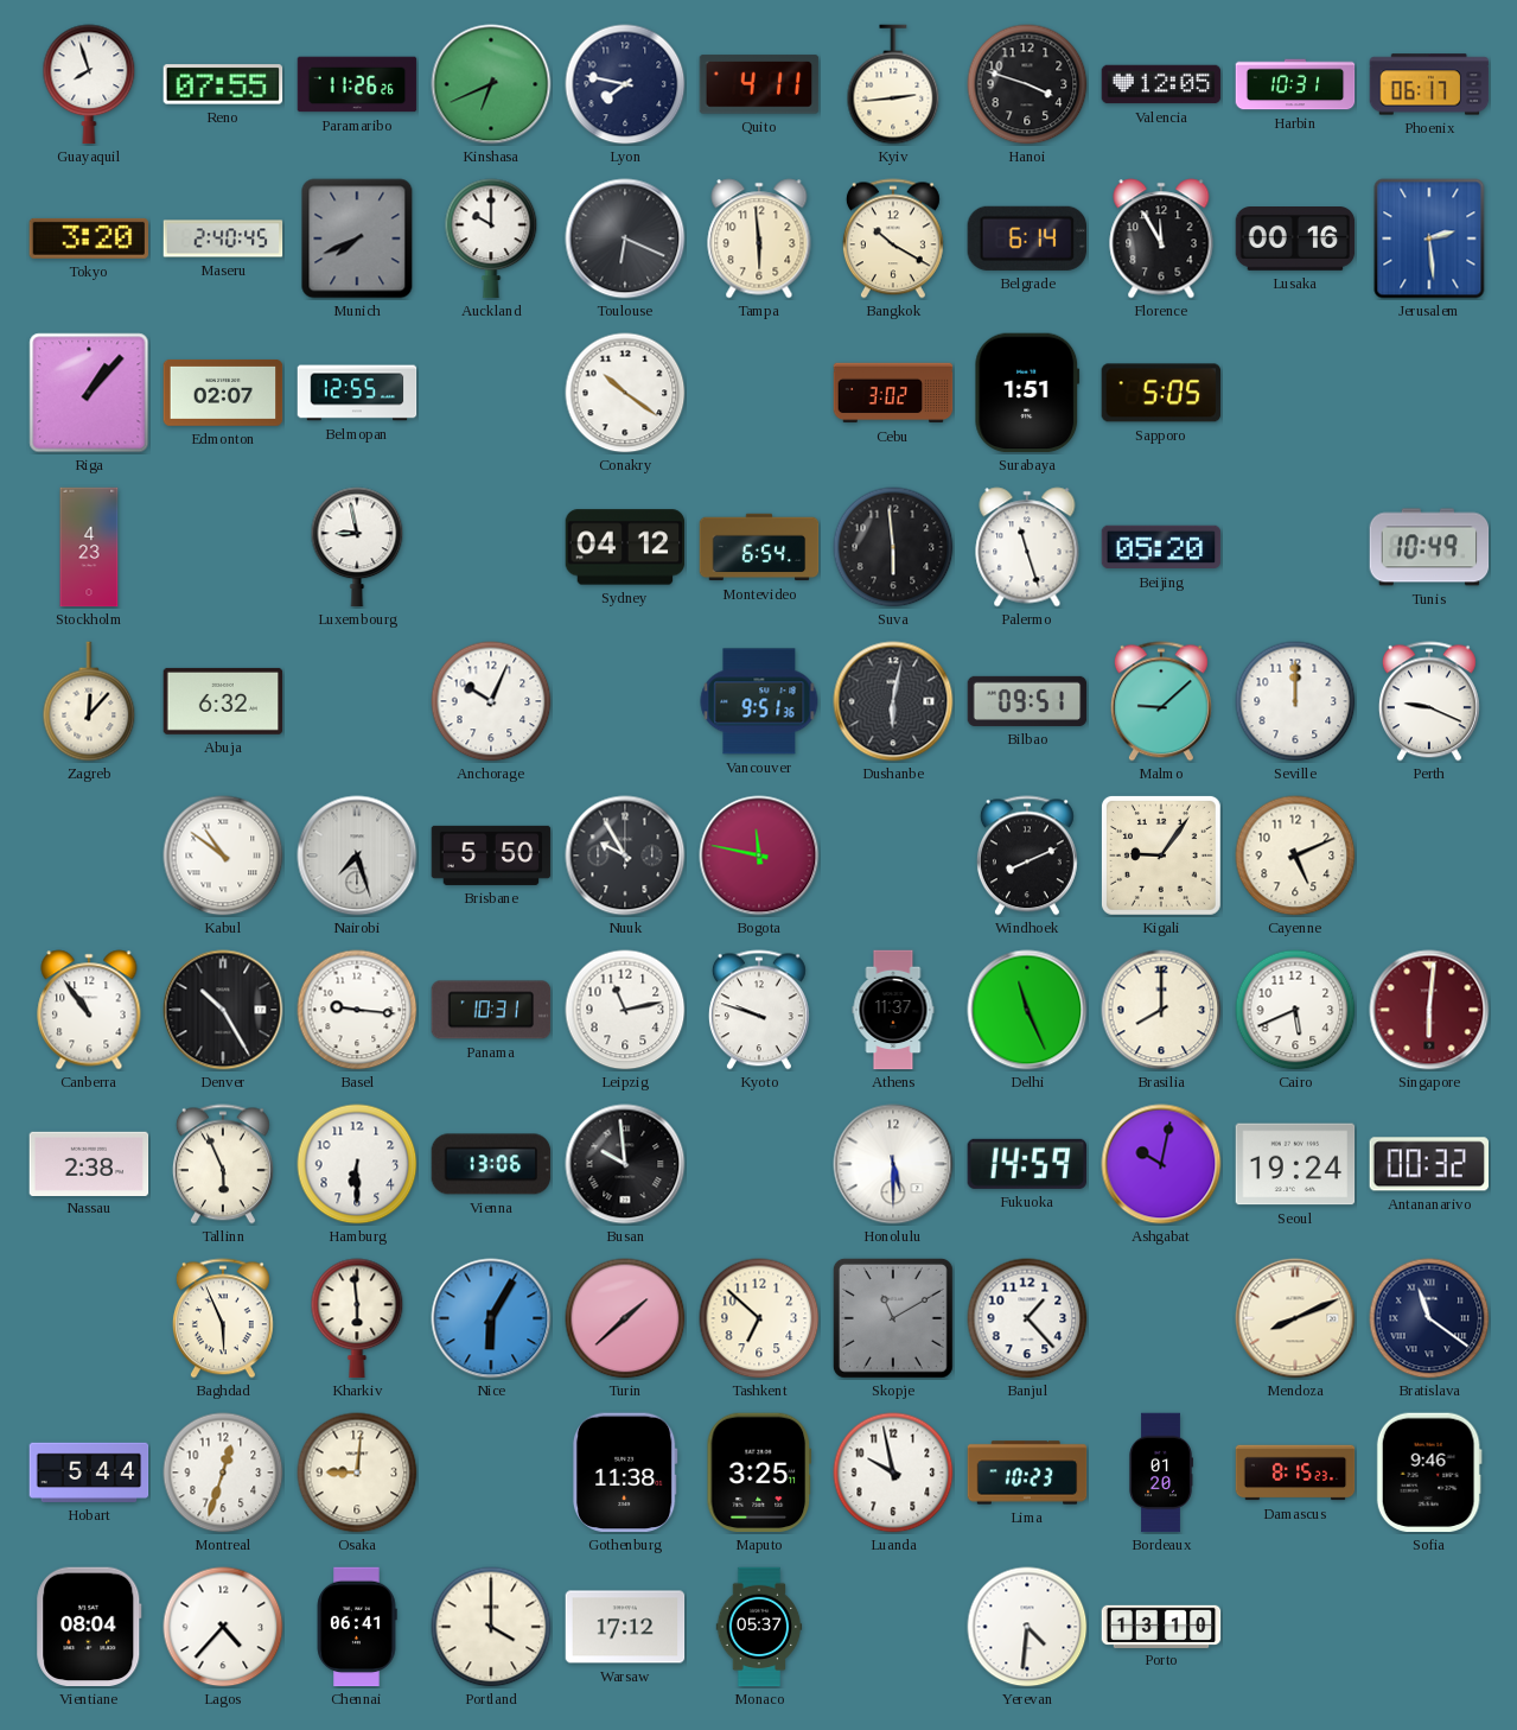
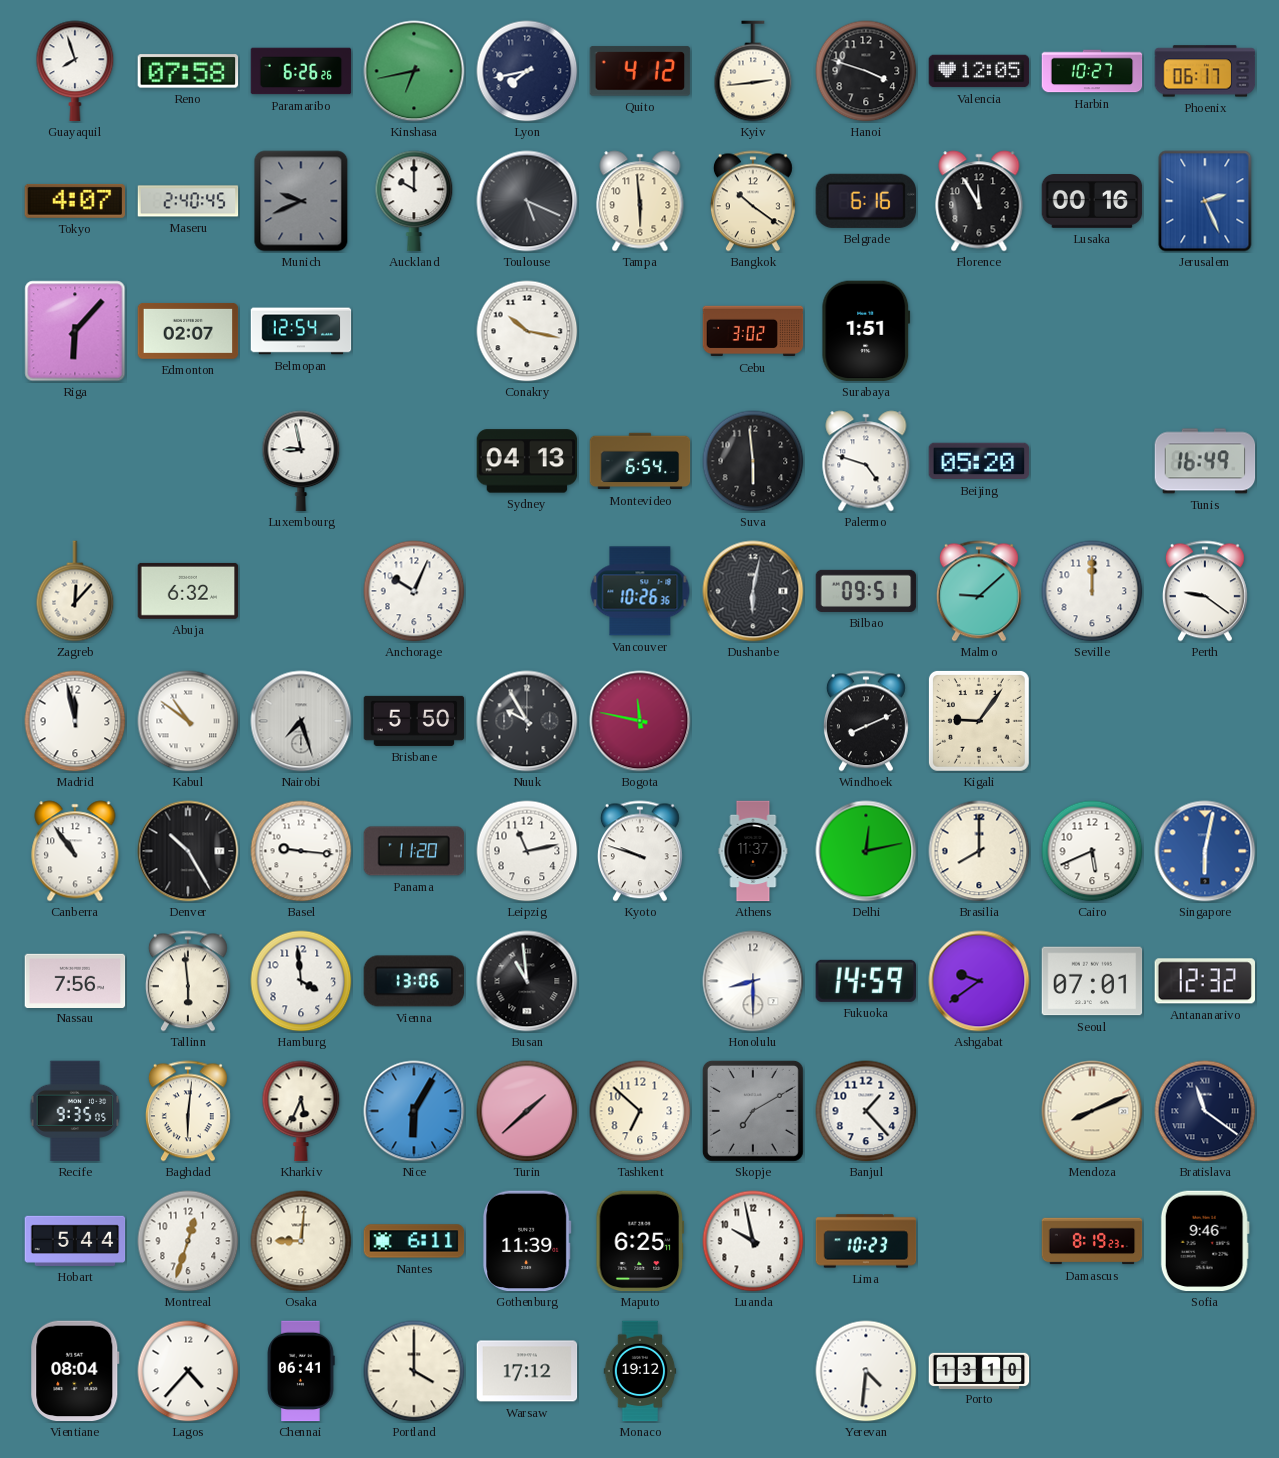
Reno: 07:55 -> 07:58 (188, 71)
Paramaribo: 11:26 -> 6:26 (301, 71)
Kinshasa: 6:41 -> 6:43 (414, 71)
Lyon: 7:47 -> 7:43 (527, 71)
Quito: 4:11 -> 4:12 (640, 71)
Harbin: 10:31 -> 10:27 (1092, 71)
Tokyo: 3:20 -> 4:07 (75, 201)
Munich: 7:41 -> 9:41 (301, 201)
Toulouse: 6:19 -> 5:19 (527, 201)
Bangkok: 10:20 -> 10:21 (753, 201)
Belgrade: 6:14 -> 6:16 (865, 201)
Jerusalem: 2:29 -> 2:26 (1205, 201)
Riga: 1:07 -> 6:07 (75, 331)
Belmopan: 12:55 -> 12:54 (301, 331)
Conakry: 10:21 -> 10:17 (527, 331)
Sapporo: 5:05 -> none (1161, 393)
Stockholm: 4:23 -> none (89, 547)
Sydney: 04:12 -> 04:13 (527, 461)
Palermo: 11:27 -> 4:48 (866, 461)
Tunis: 10:49 -> 16:49 (1205, 461)
Vancouver: 9:51 -> 10:26 (640, 591)
Perth: 9:19 -> 9:21 (1205, 591)
Madrid: none -> 11:58 (75, 721)
Cayenne: 5:11 -> none (1295, 856)
Panama: 10:31 -> 11:20 (414, 851)
Delhi: 11:26 -> 12:13 (866, 851)
Singapore: 6:01 -> 6:02 (1205, 851)
Singapore dial: burgundy -> blue (1205, 851)
Nassau: 2:38 -> 7:56 (75, 980)
Tallinn: 5:56 -> 5:59 (188, 981)
Hamburg: 6:30 -> 3:59 (301, 981)
Busan: 9:59 -> 10:59 (527, 981)
Honolulu: 5:30 -> 8:30 (753, 981)
Ashgabat: 10:02 -> 9:39 (979, 981)
Seoul: 19:24 -> 07:01 (1092, 981)
Antananarivo: 00:32 -> 12:32 (1204, 981)
Recife: none -> 9:35 (75, 1111)
Baghdad: 5:56 -> 6:01 (188, 1111)
Kharkiv: 5:59 -> 5:34 (301, 1111)
Skopje: 11:10 -> 7:10 (753, 1111)
Nantes: none -> 6:11 (414, 1241)
Gothenburg: 11:38 -> 11:39 (527, 1241)
Maputo: 3:25 -> 6:25 (640, 1241)
Bordeaux: 01:20 -> none (1161, 1473)
Damascus: 8:15 -> 8:19 (1092, 1241)
Monaco: 05:37 -> 19:12 (640, 1371)
